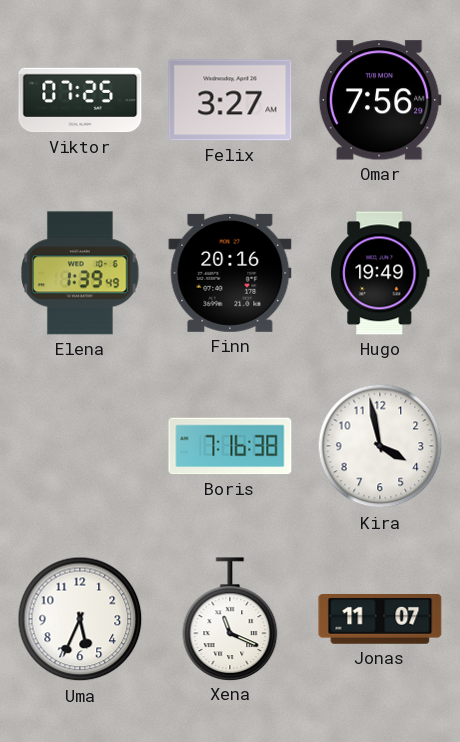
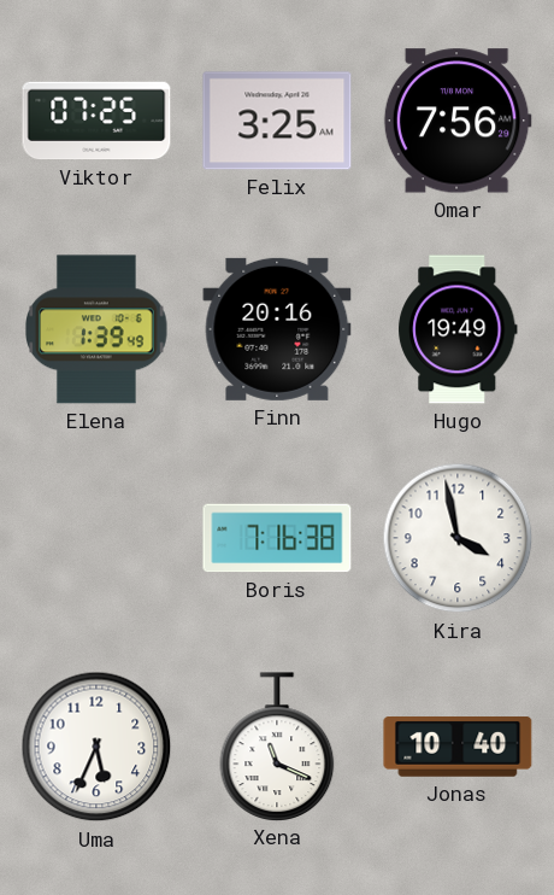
Felix: 3:27 -> 3:25 (277, 121)
Jonas: 11:07 -> 10:40 (458, 748)
